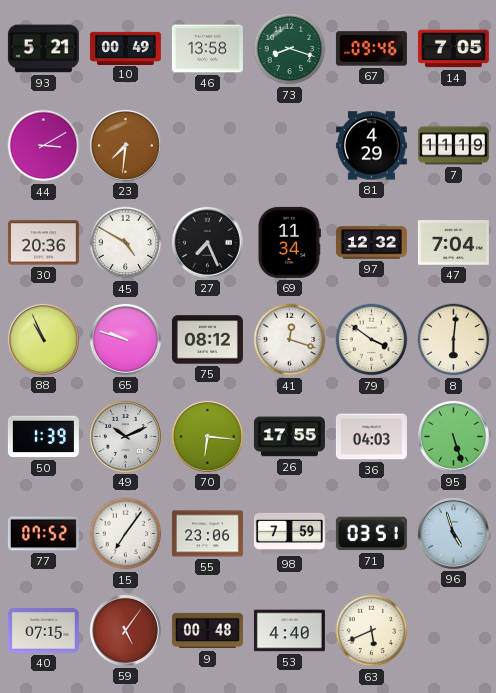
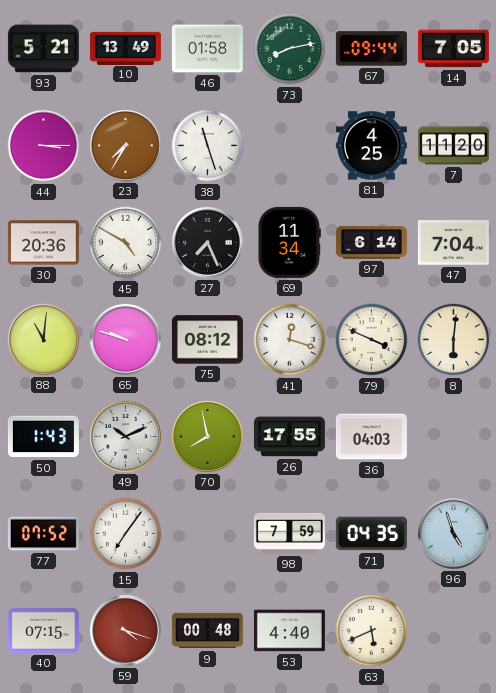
10: 00:49 -> 13:49 (125, 48)
46: 13:58 -> 01:58 (207, 49)
73: 8:18 -> 8:13 (290, 49)
67: 09:46 -> 09:44 (371, 49)
44: 3:10 -> 3:15 (44, 146)
23: 7:31 -> 7:35 (125, 145)
38: none -> 11:27 (208, 146)
81: 4:29 -> 4:25 (371, 146)
7: 11:19 -> 11:20 (453, 146)
97: 12:32 -> 6:14 (371, 243)
88: 10:56 -> 11:01 (43, 339)
79: 3:51 -> 3:49 (372, 340)
50: 1:39 -> 1:43 (43, 437)
70: 6:16 -> 7:58 (207, 436)
95: 5:27 -> none (453, 436)
55: 23:06 -> none (207, 534)
71: 03:51 -> 04:35 (371, 534)
59: 5:06 -> 4:18 (125, 630)
